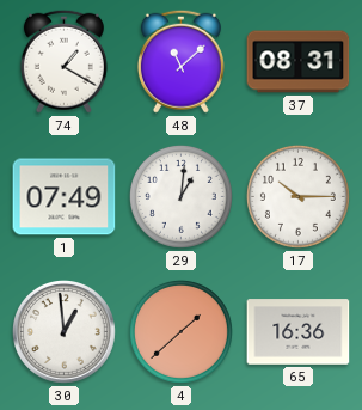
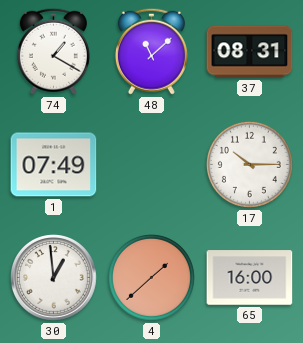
29: 1:01 -> none (180, 196)
65: 16:36 -> 16:00 (250, 278)
